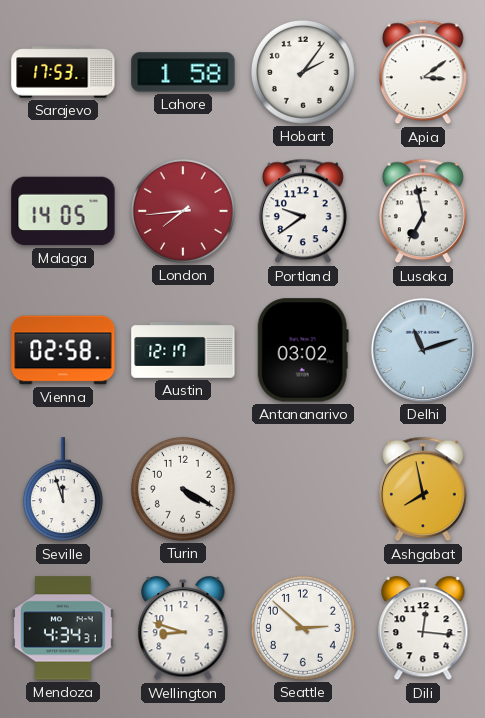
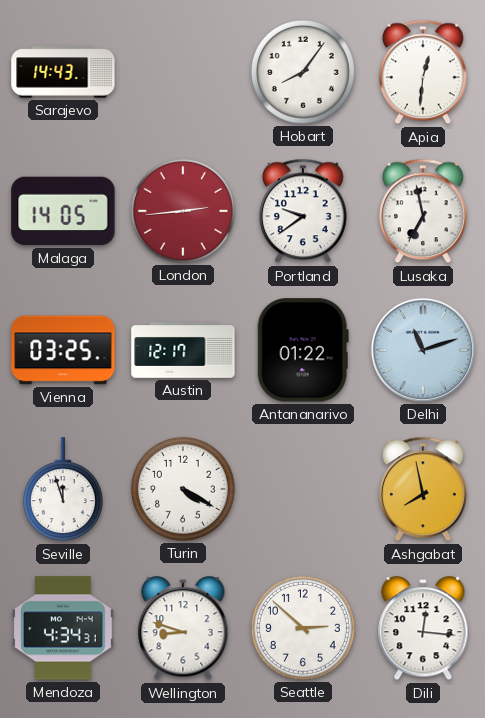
Sarajevo: 17:53 -> 14:43 (63, 72)
Lahore: 1:58 -> none (183, 72)
Hobart: 2:06 -> 8:06 (303, 72)
Apia: 3:09 -> 12:31 (423, 72)
London: 7:44 -> 2:44 (183, 211)
Vienna: 02:58 -> 03:25 (63, 350)
Antananarivo: 03:02 -> 01:22 (303, 350)
